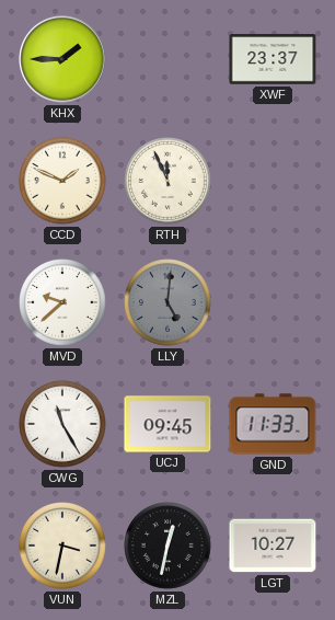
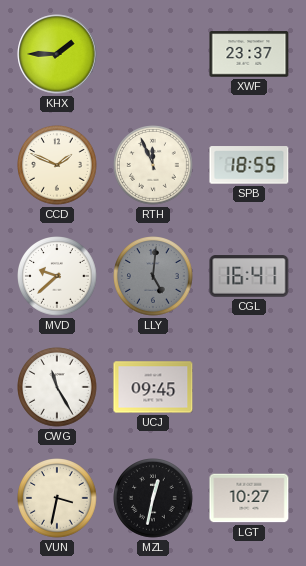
SPB: none -> 18:55 (249, 165)
CGL: none -> 16:41 (249, 276)
GND: 11:33 -> none (273, 424)
